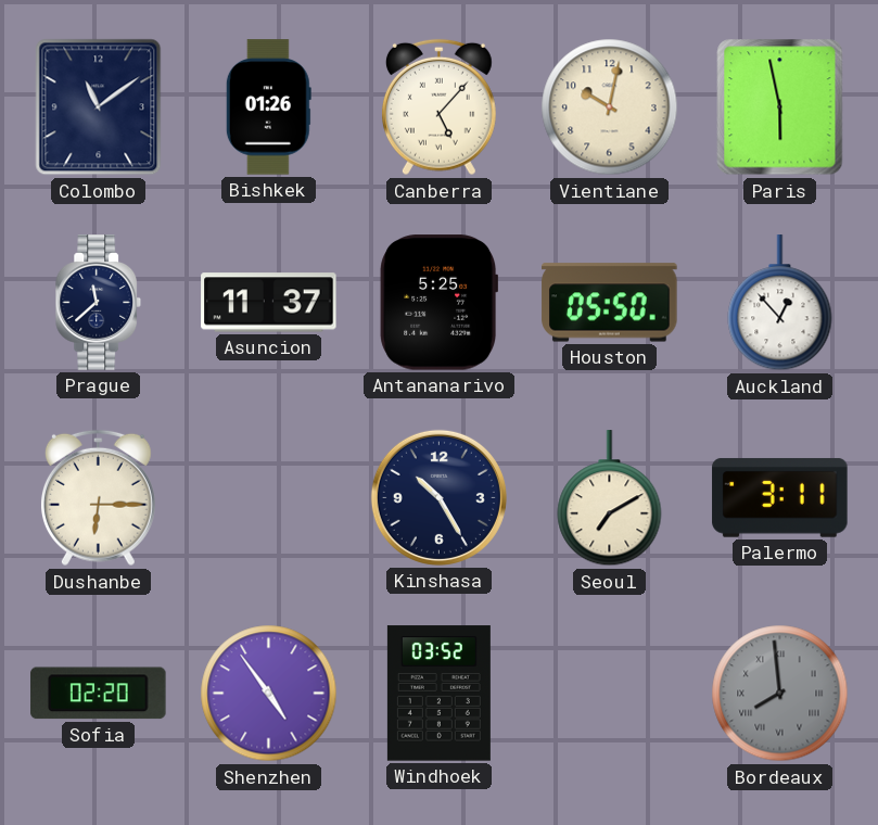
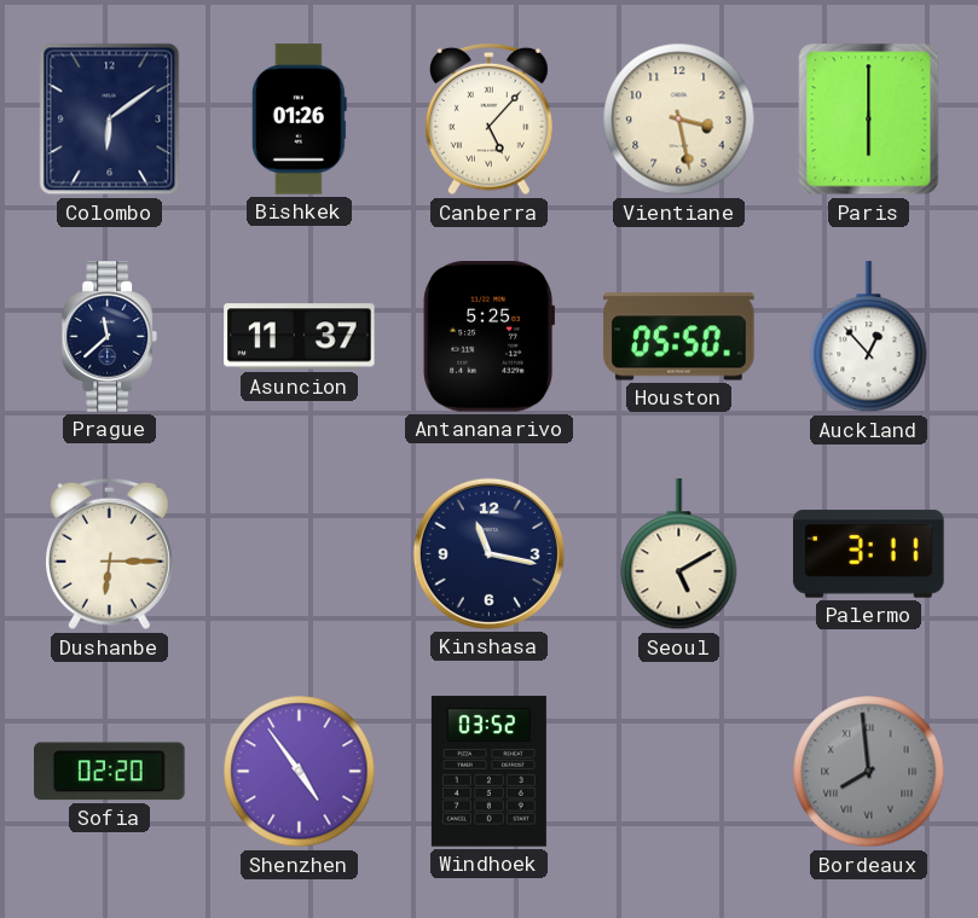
Colombo: 11:09 -> 6:09 (110, 120)
Vientiane: 10:02 -> 3:28 (679, 120)
Paris: 5:58 -> 6:00 (869, 120)
Kinshasa: 10:25 -> 11:17 (488, 553)
Seoul: 7:10 -> 5:10 (679, 554)
